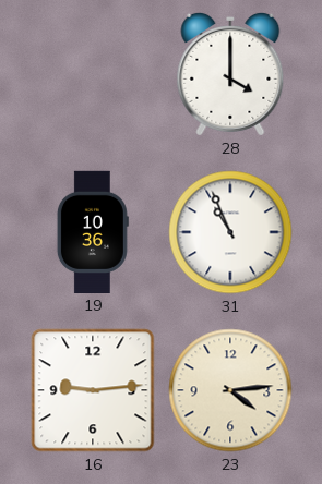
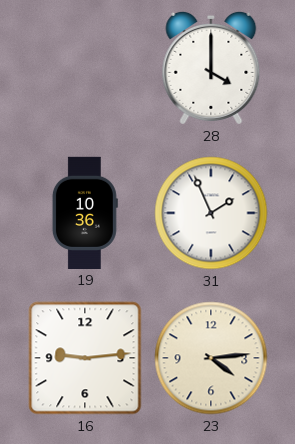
31: 10:56 -> 1:56 (211, 213)
